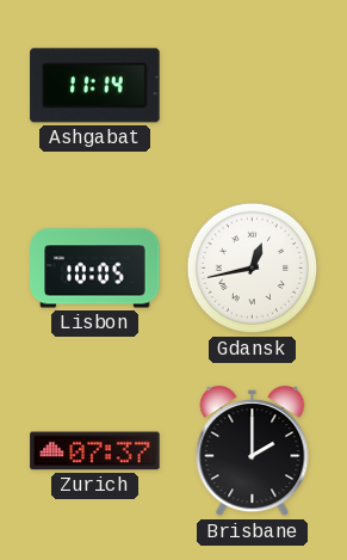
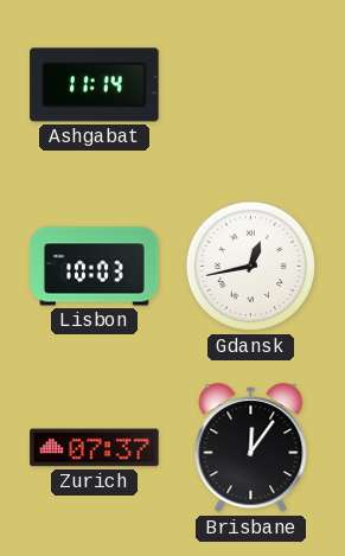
Lisbon: 10:05 -> 10:03 (95, 267)
Brisbane: 2:00 -> 12:06 (251, 449)
